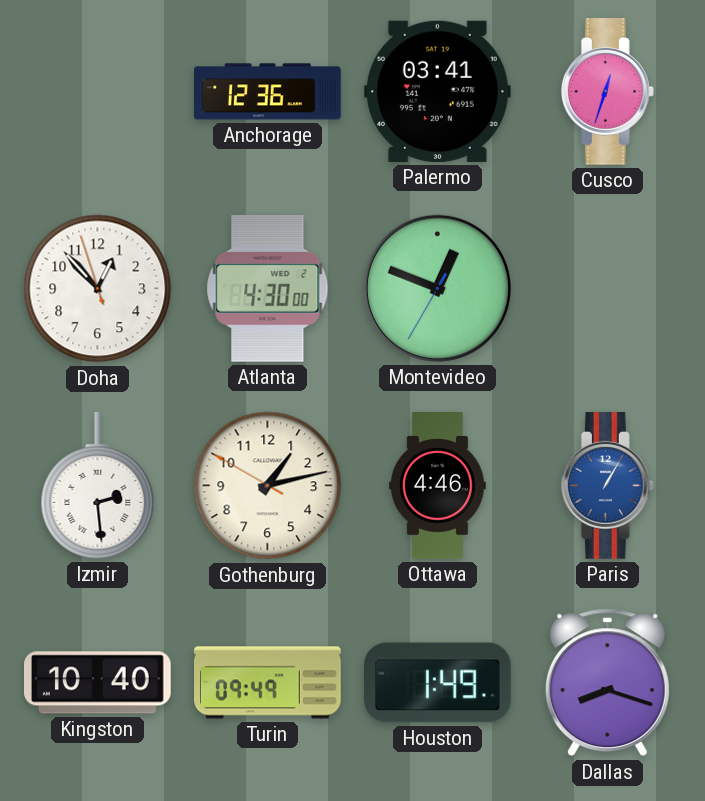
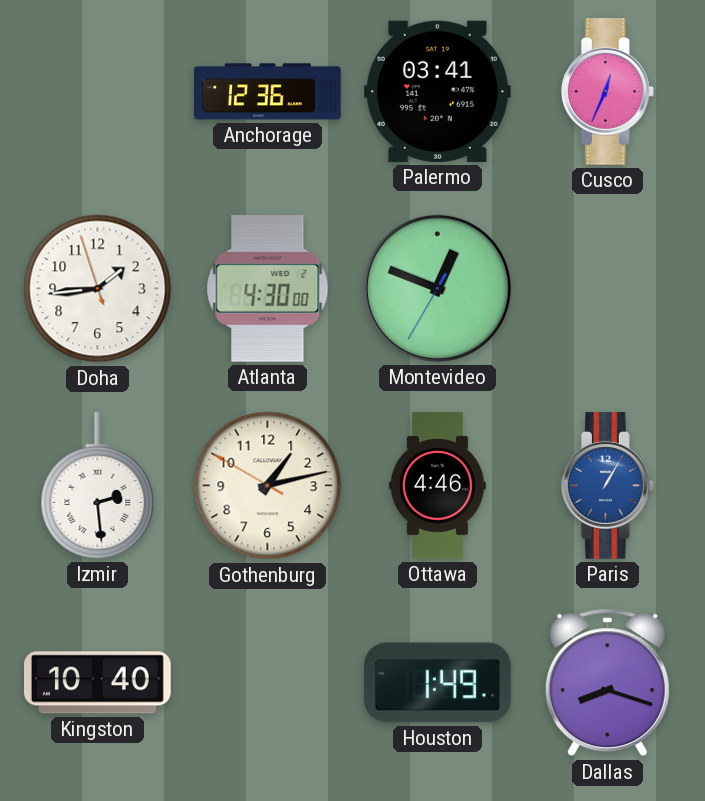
Cusco: 12:33 -> 12:34 (607, 92)
Doha: 12:52 -> 1:43 (98, 289)
Turin: 09:49 -> none (268, 683)
